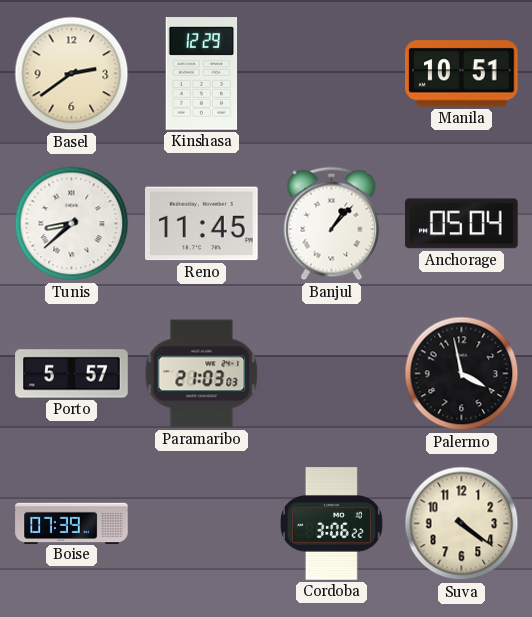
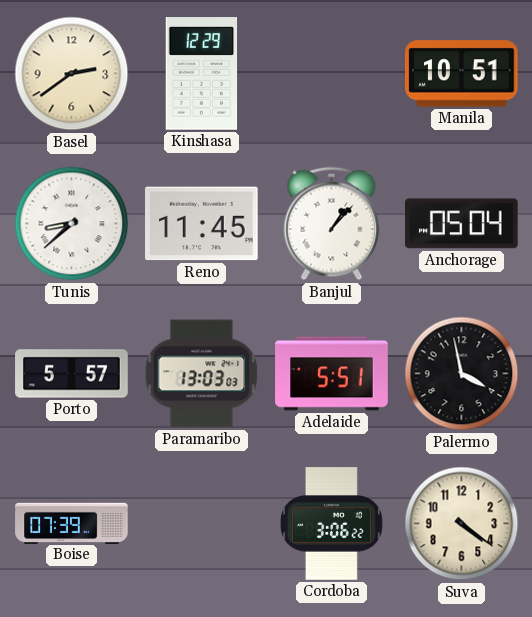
Paramaribo: 21:03 -> 13:03 (202, 374)
Adelaide: none -> 5:51 (332, 374)
